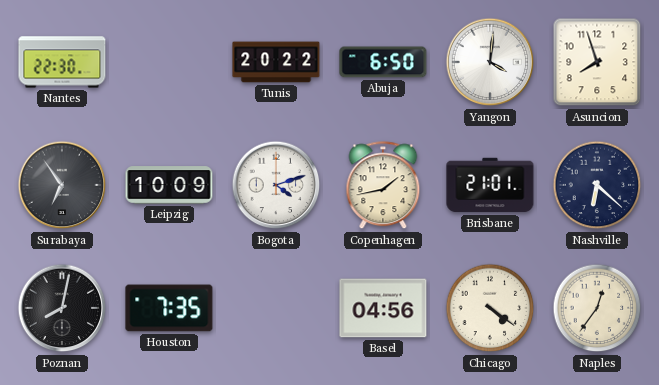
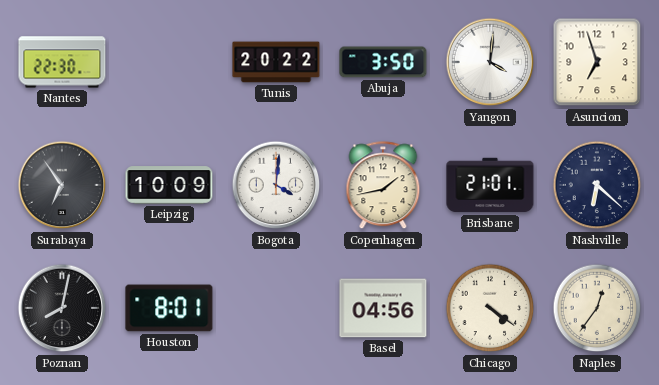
Abuja: 6:50 -> 3:50 (383, 62)
Asuncion: 7:57 -> 6:57 (597, 62)
Bogota: 4:12 -> 4:01 (276, 185)
Houston: 7:35 -> 8:01 (169, 308)
